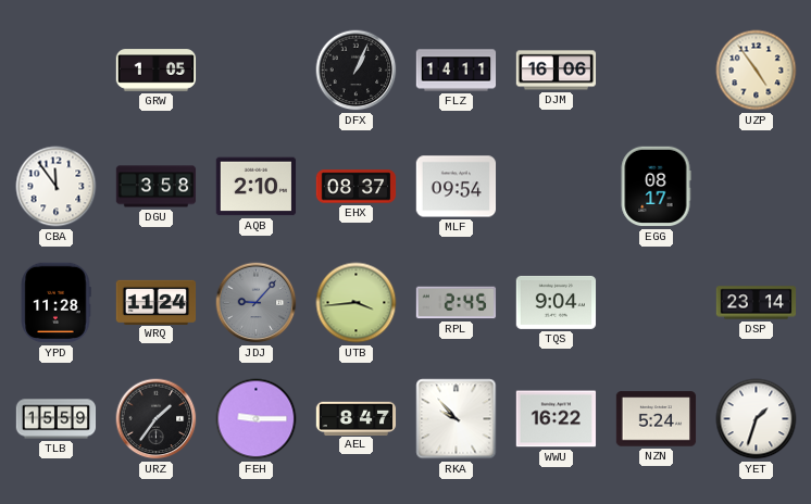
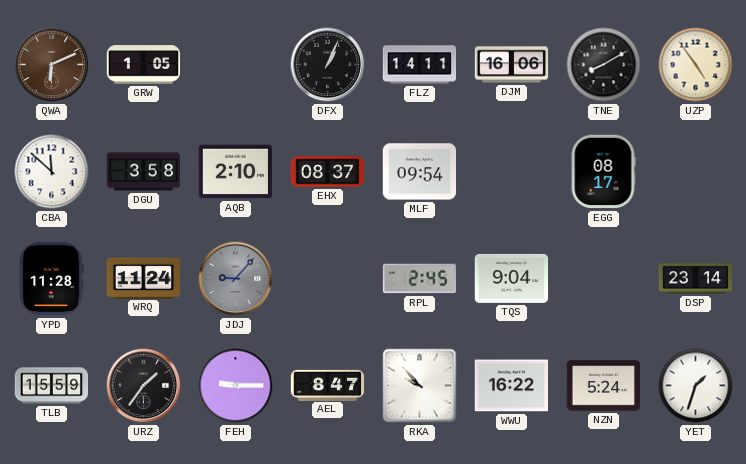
QWA: none -> 6:11 (52, 65)
TNE: none -> 8:10 (604, 65)
CBA: 11:54 -> 11:52 (52, 172)
UTB: 3:44 -> none (357, 303)
